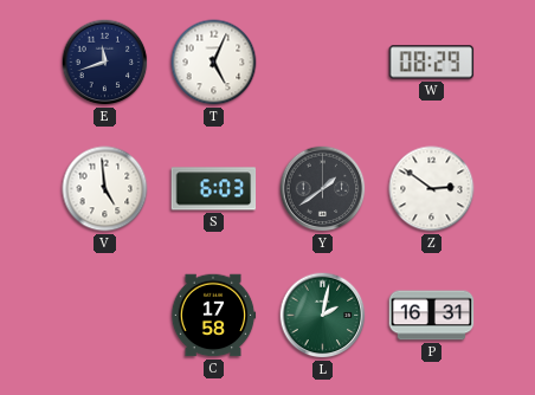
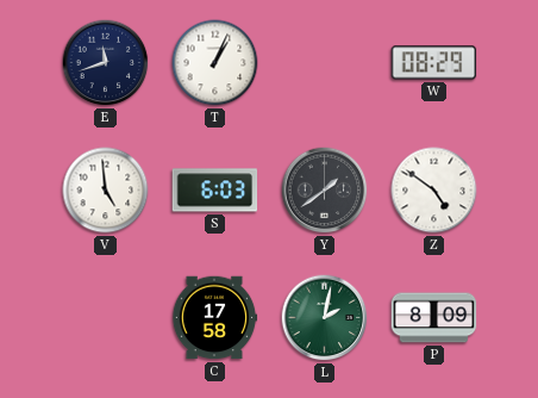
T: 5:04 -> 1:04 (215, 63)
Z: 2:51 -> 4:51 (434, 191)
P: 16:31 -> 8:09 (434, 318)
